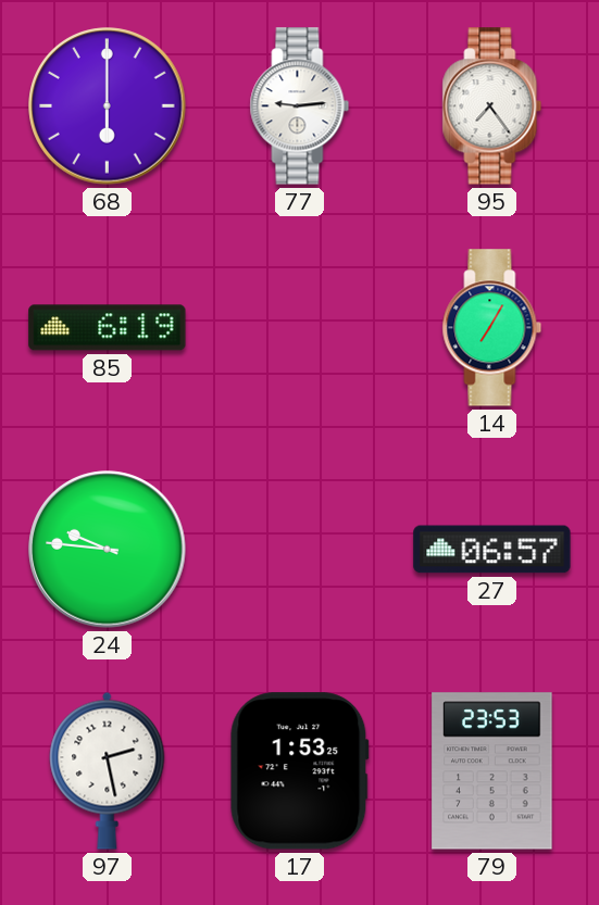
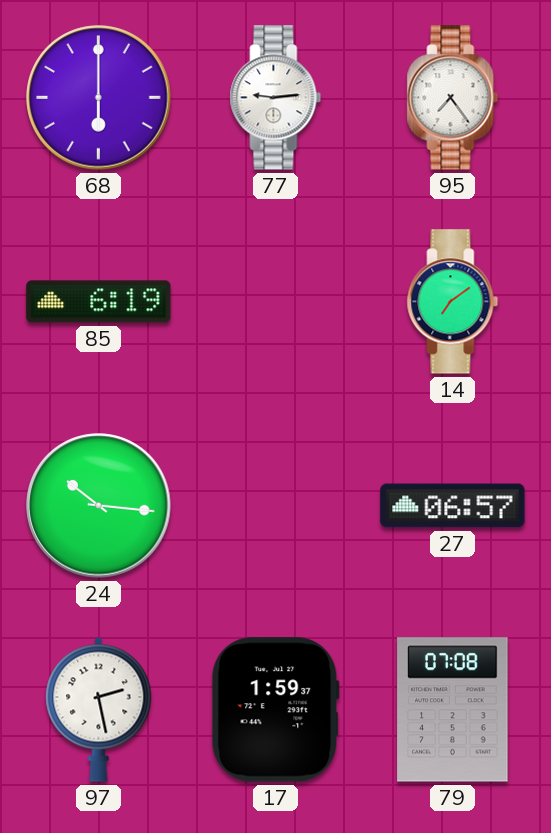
14: 7:05 -> 7:09 (453, 302)
24: 9:46 -> 10:16 (99, 506)
17: 1:53 -> 1:59 (276, 710)
79: 23:53 -> 07:08 (453, 710)
